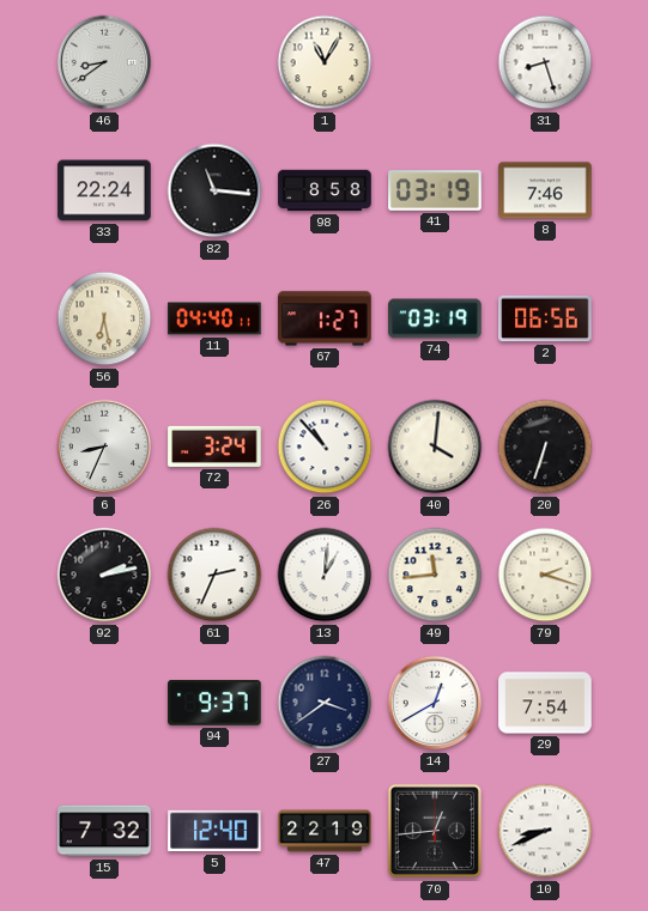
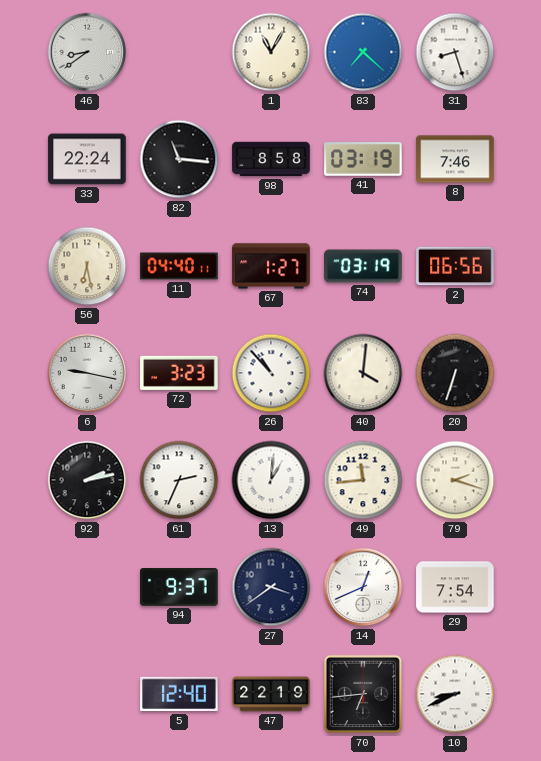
83: none -> 7:22 (363, 52)
6: 8:34 -> 9:17 (87, 373)
72: 3:24 -> 3:23 (179, 373)
14: 12:40 -> 12:41 (363, 587)
15: 7:32 -> none (104, 831)
70: 12:44 -> 6:44 (363, 694)
